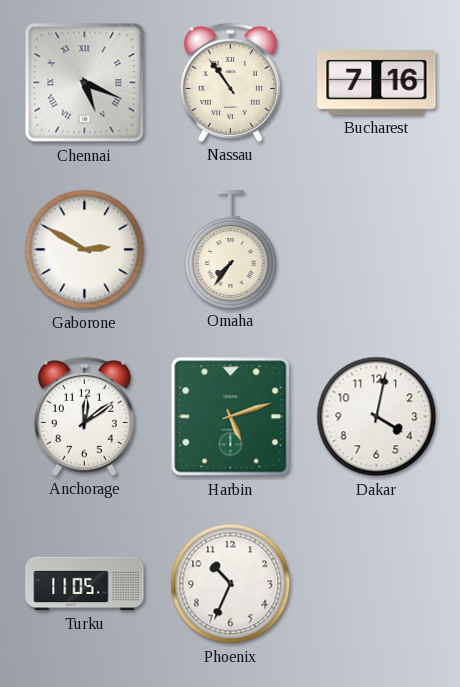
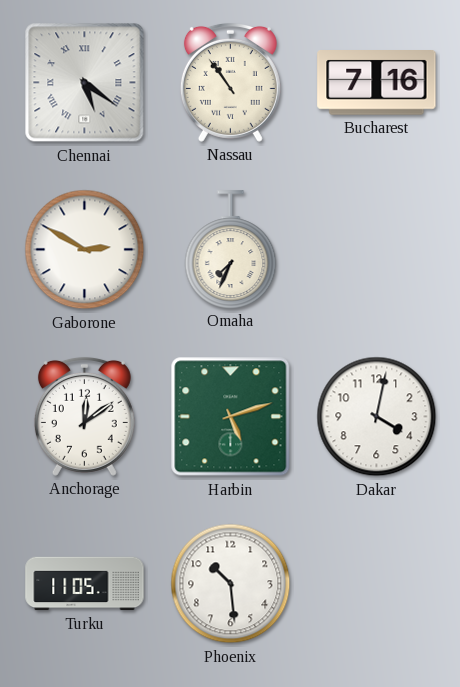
Chennai: 5:19 -> 5:21 (85, 83)
Omaha: 7:36 -> 7:34 (231, 249)
Phoenix: 10:34 -> 10:29 (231, 584)
